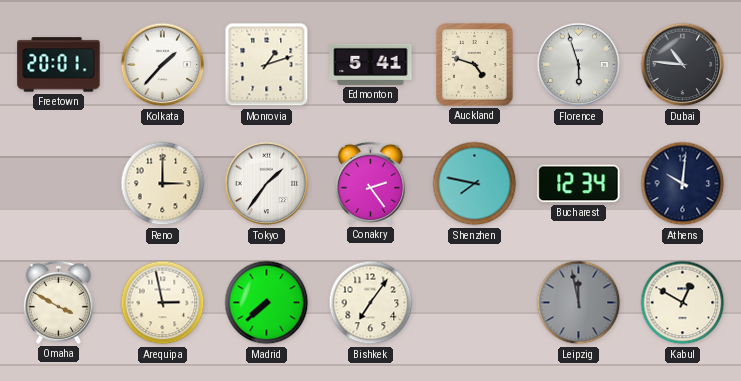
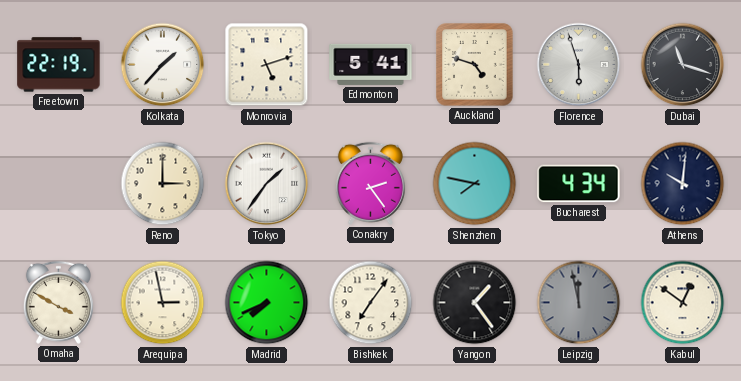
Freetown: 20:01 -> 22:19 (59, 65)
Monrovia: 1:12 -> 5:12 (267, 65)
Dubai: 10:46 -> 11:18 (683, 65)
Bucharest: 12:34 -> 4:34 (579, 184)
Madrid: 7:38 -> 7:41 (267, 303)
Yangon: none -> 1:24 (475, 303)
Kabul: 12:50 -> 12:51 (683, 303)
